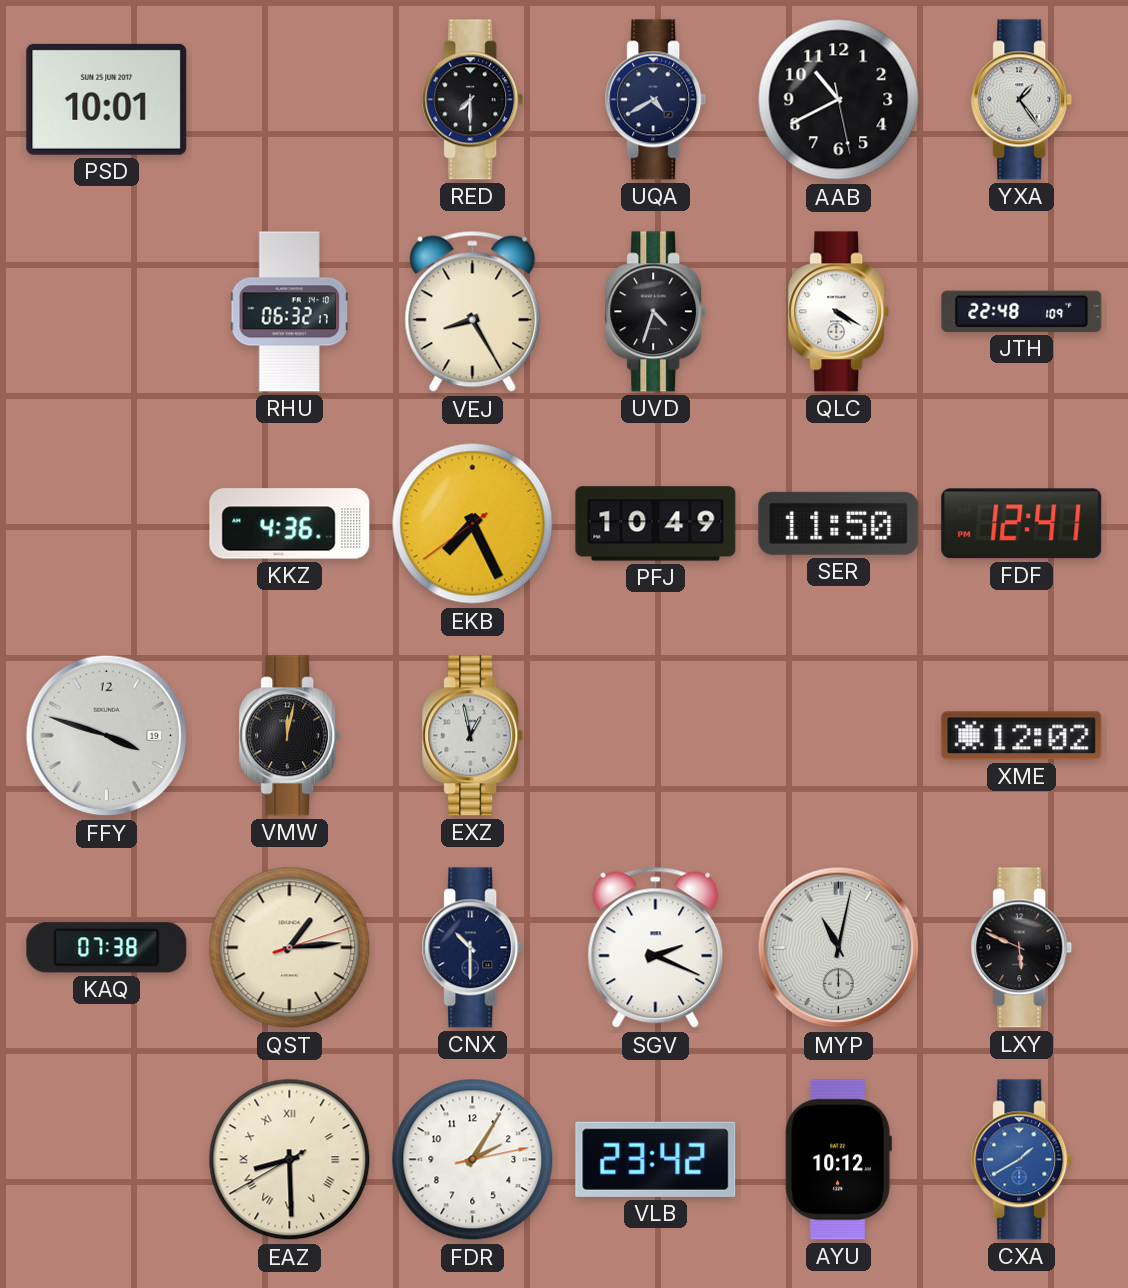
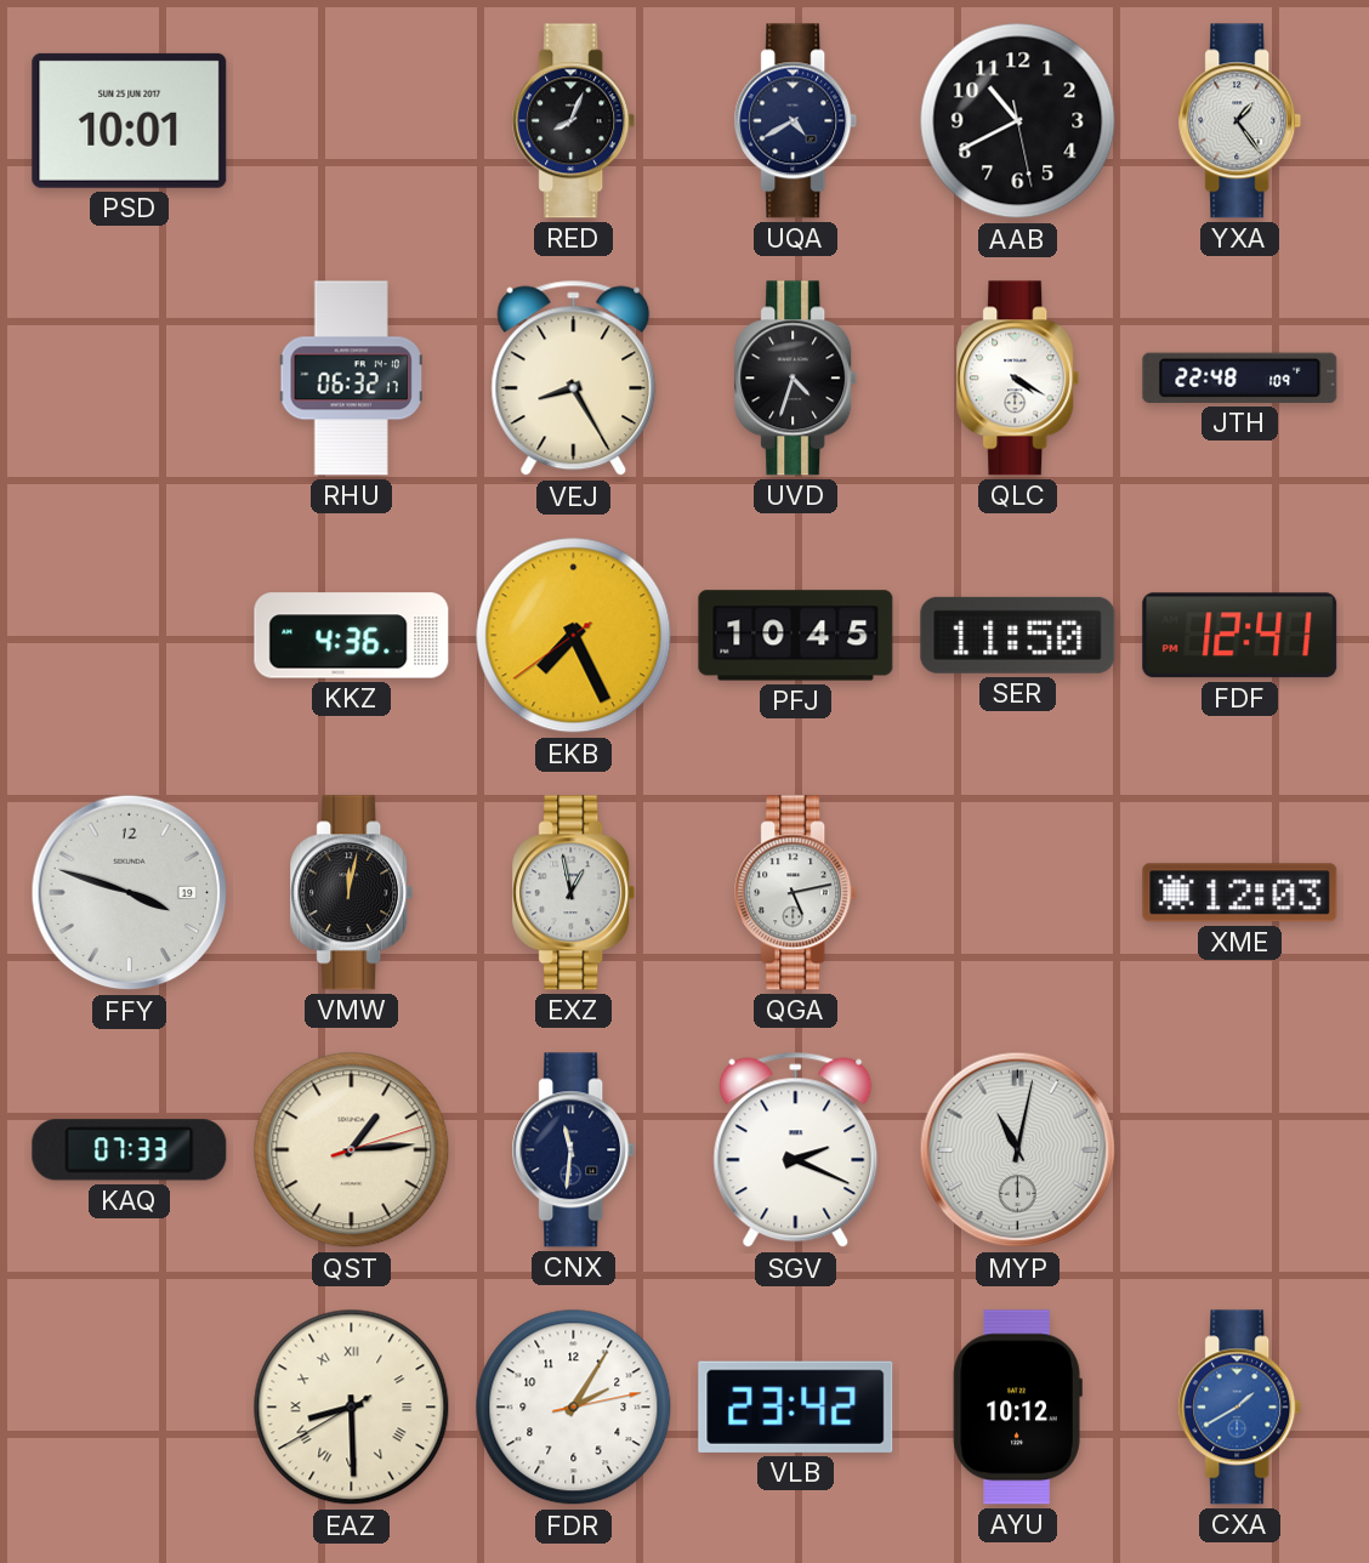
RED: 7:30 -> 8:04 (574, 121)
PFJ: 10:49 -> 10:45 (796, 636)
QGA: none -> 5:13 (796, 893)
XME: 12:02 -> 12:03 (1240, 893)
KAQ: 07:38 -> 07:33 (130, 1150)
CNX: 10:30 -> 11:31 (574, 1150)
LXY: 5:49 -> none (1022, 948)
